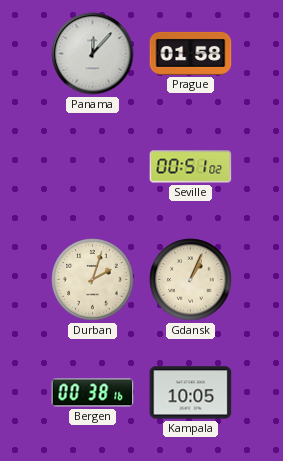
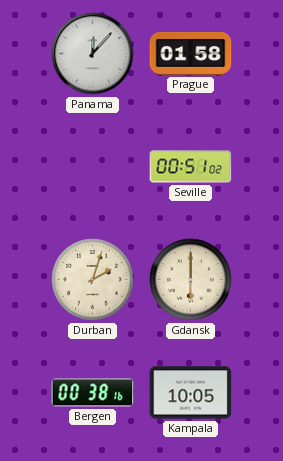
Gdansk: 1:04 -> 6:00 (191, 280)
